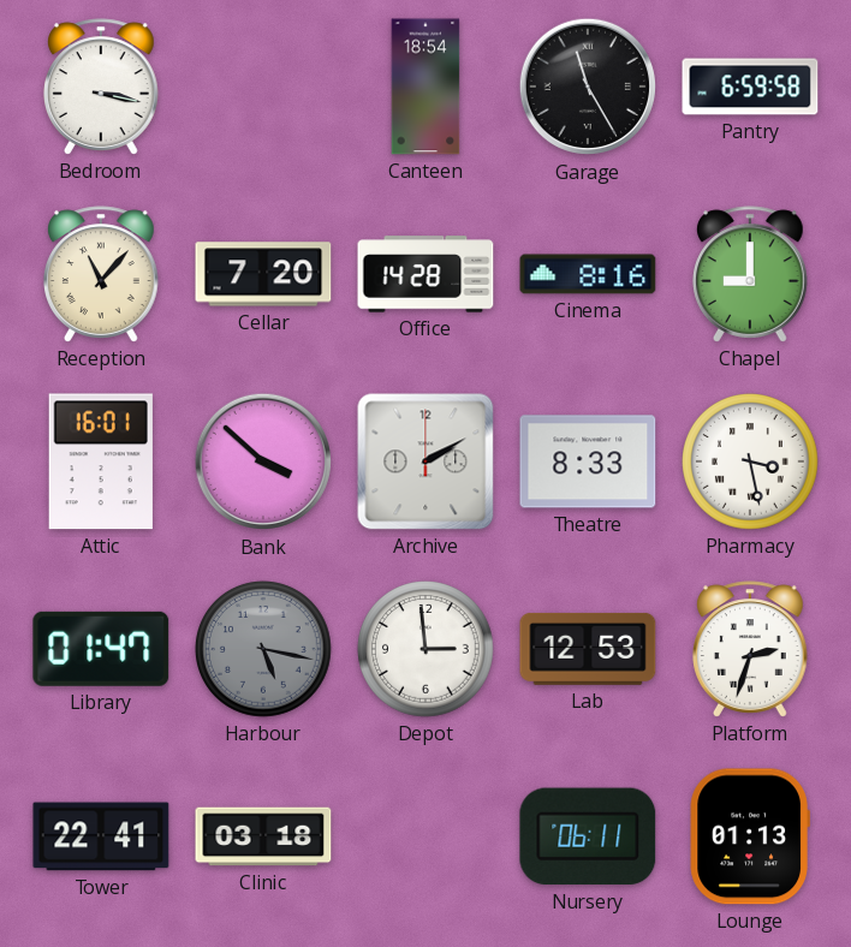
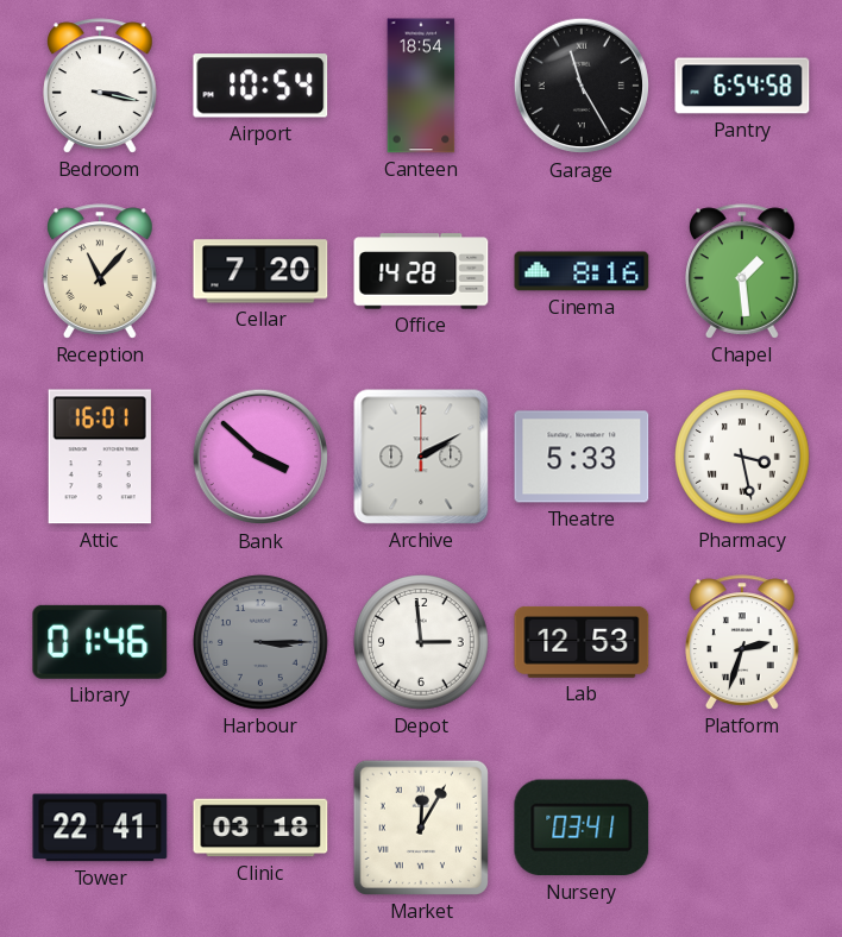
Airport: none -> 10:54 (260, 86)
Pantry: 6:59 -> 6:54 (742, 86)
Chapel: 9:00 -> 1:29 (743, 271)
Theatre: 8:33 -> 5:33 (582, 457)
Library: 01:47 -> 01:46 (100, 642)
Harbour: 5:17 -> 3:15 (262, 643)
Market: none -> 12:05 (421, 828)
Nursery: 06:11 -> 03:41 (582, 828)
Lounge: 01:13 -> none (750, 836)
